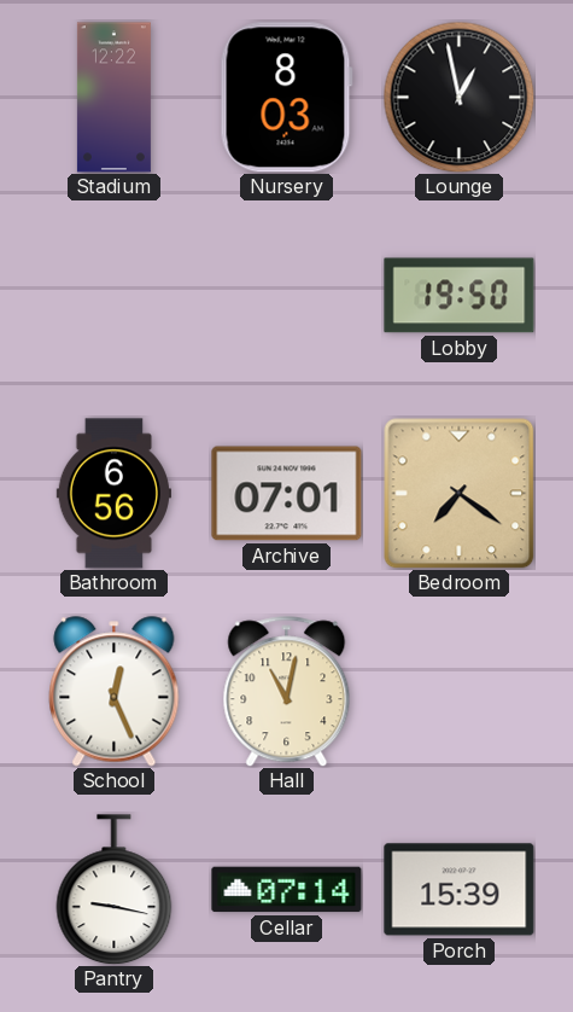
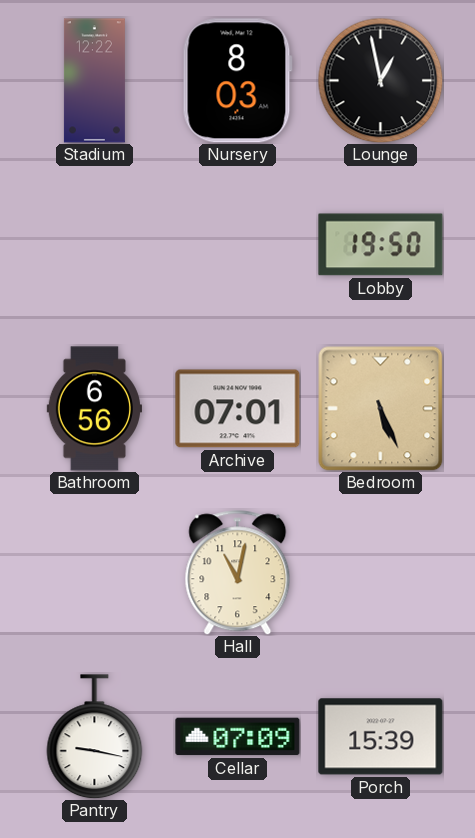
Bedroom: 7:21 -> 5:26 (380, 408)
School: 12:26 -> none (115, 692)
Cellar: 07:14 -> 07:09 (238, 737)
